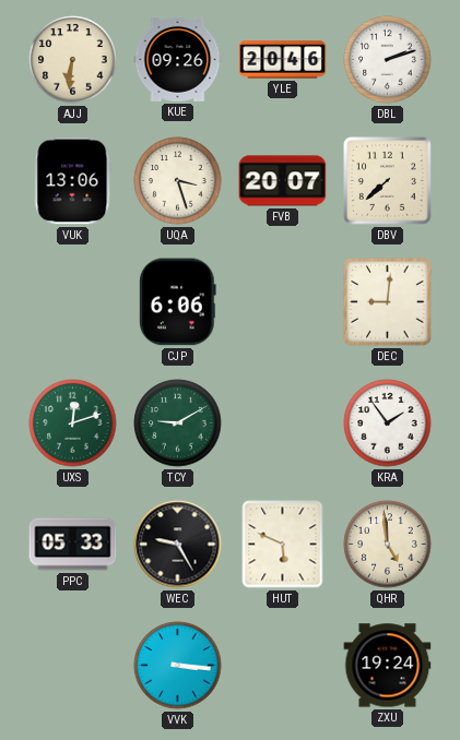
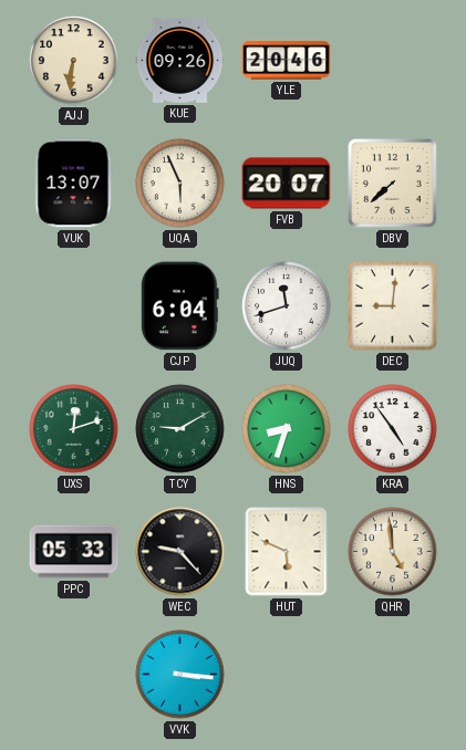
DBL: 2:12 -> none (388, 60)
VUK: 13:06 -> 13:07 (74, 184)
UQA: 3:27 -> 5:56 (180, 184)
CJP: 6:06 -> 6:04 (179, 306)
JUQ: none -> 11:42 (287, 306)
HNS: none -> 8:33 (287, 429)
KRA: 1:54 -> 4:54 (393, 429)
WEC: 9:25 -> 9:23 (180, 552)
ZXU: 19:24 -> none (388, 666)
